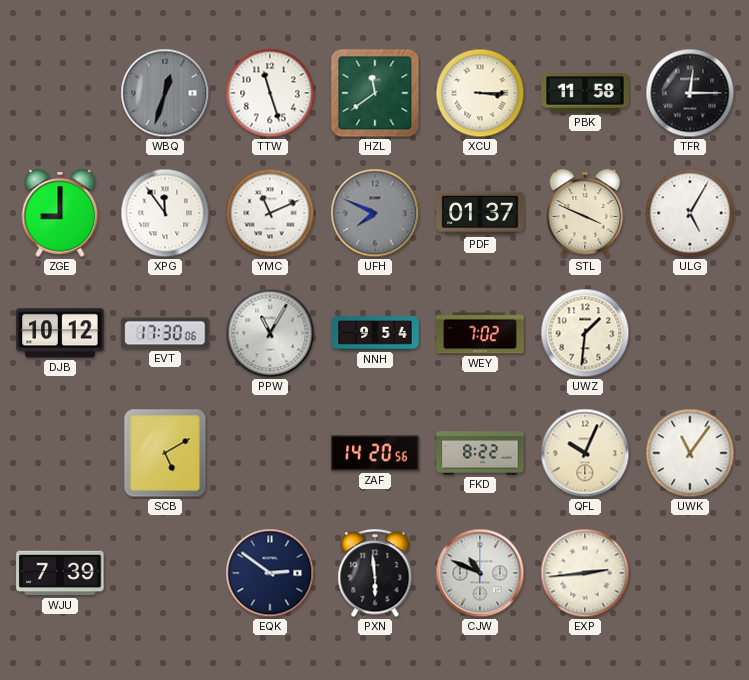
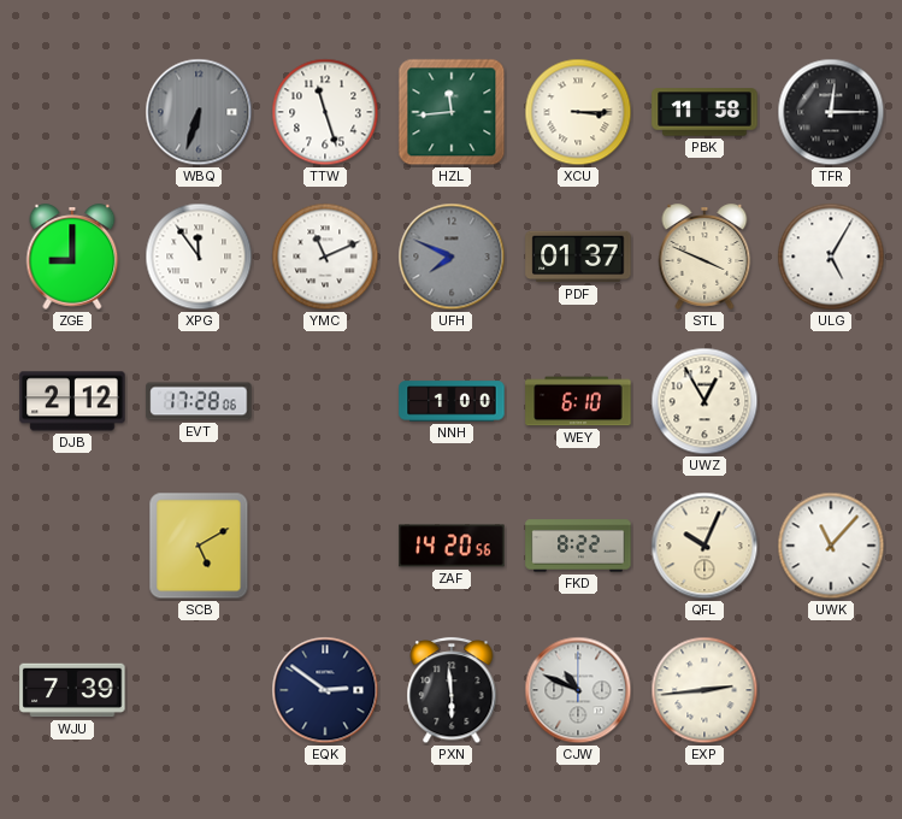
WBQ: 12:33 -> 6:33 (199, 112)
HZL: 11:39 -> 11:44 (452, 112)
DJB: 10:12 -> 2:12 (72, 401)
EVT: 17:30 -> 17:28 (199, 401)
PPW: 11:05 -> none (270, 333)
NNH: 9:54 -> 1:00 (452, 401)
WEY: 7:02 -> 6:10 (578, 401)
UWZ: 1:31 -> 12:55 (704, 401)
UWK: 11:06 -> 11:07 (831, 546)
